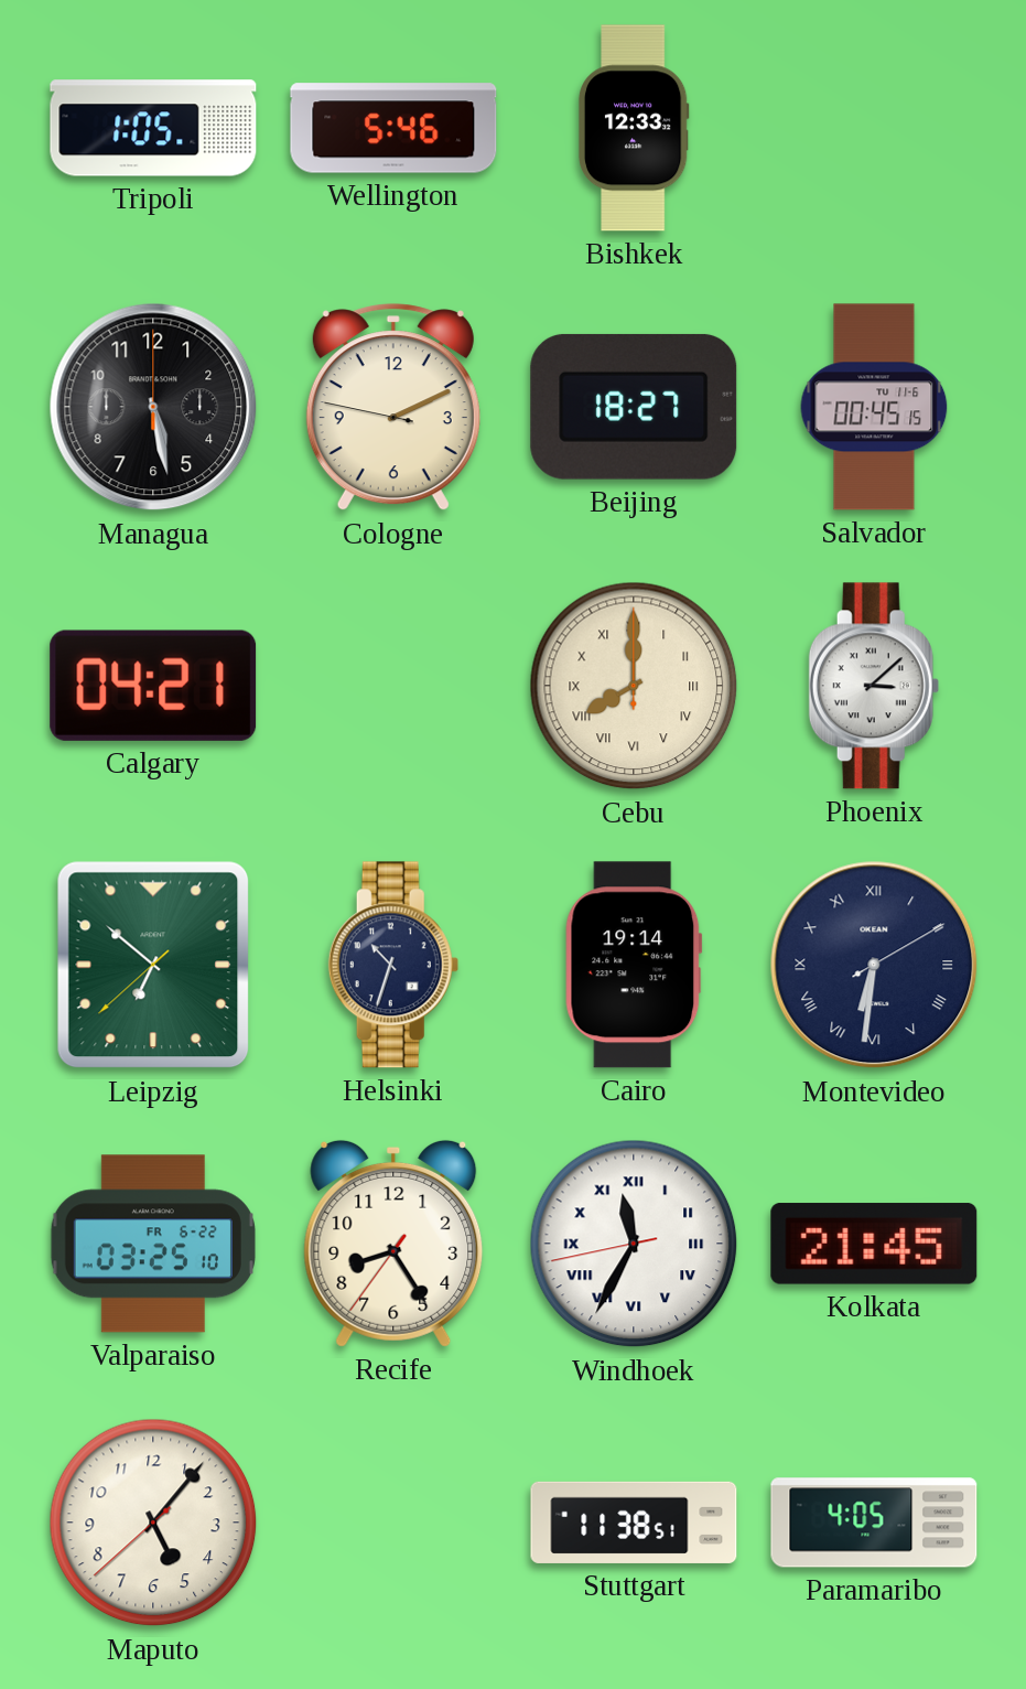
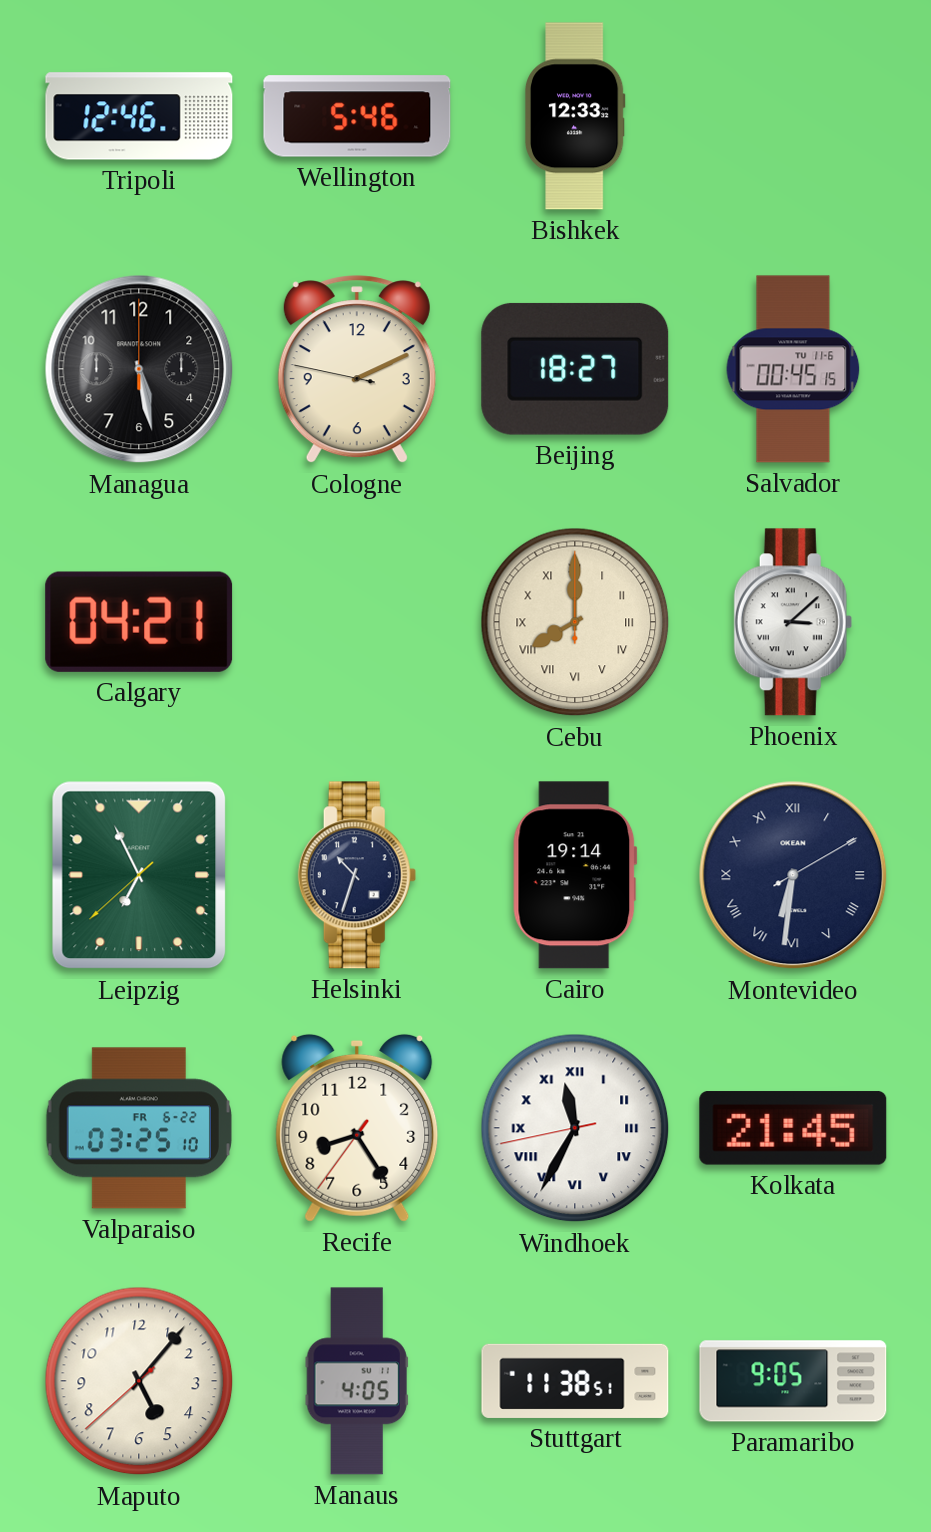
Tripoli: 1:05 -> 12:46 (139, 116)
Leipzig: 6:51 -> 6:55 (139, 875)
Manaus: none -> 4:05 (357, 1381)
Paramaribo: 4:05 -> 9:05 (793, 1381)
